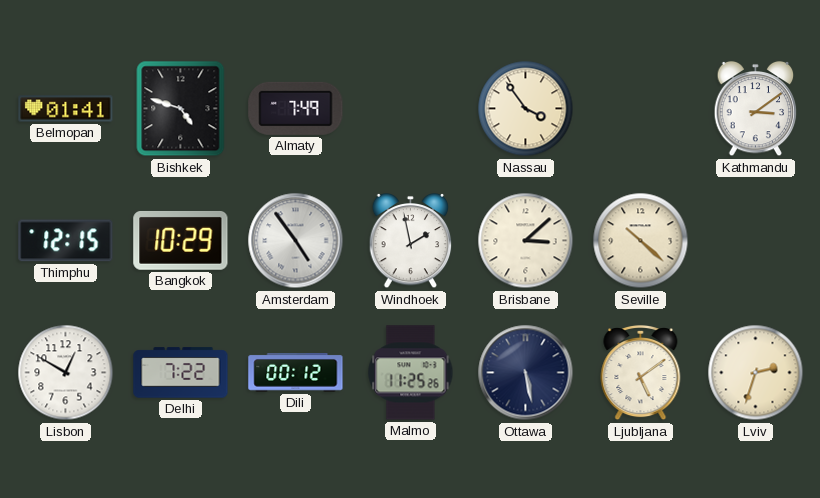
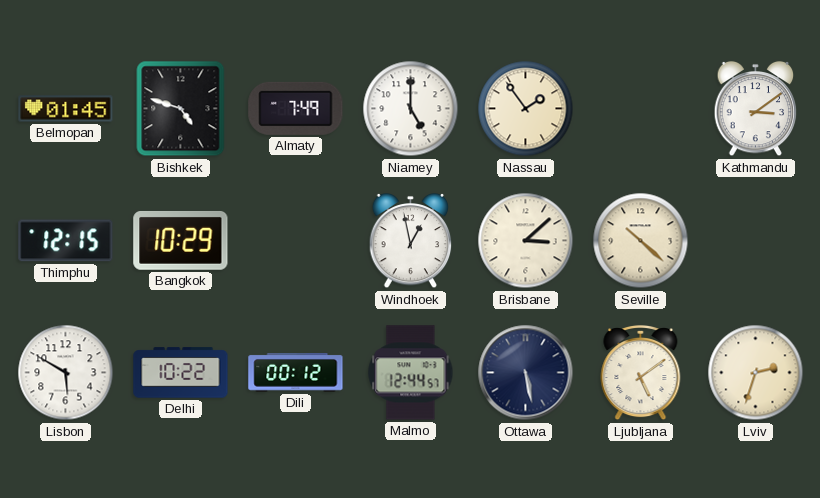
Belmopan: 01:41 -> 01:45 (66, 109)
Niamey: none -> 5:00 (411, 109)
Nassau: 3:54 -> 1:54 (526, 109)
Amsterdam: 4:54 -> none (296, 241)
Windhoek: 1:58 -> 12:58 (411, 241)
Lisbon: 12:50 -> 5:50 (66, 373)
Delhi: 7:22 -> 10:22 (181, 373)
Malmo: 11:25 -> 12:44 (411, 373)
